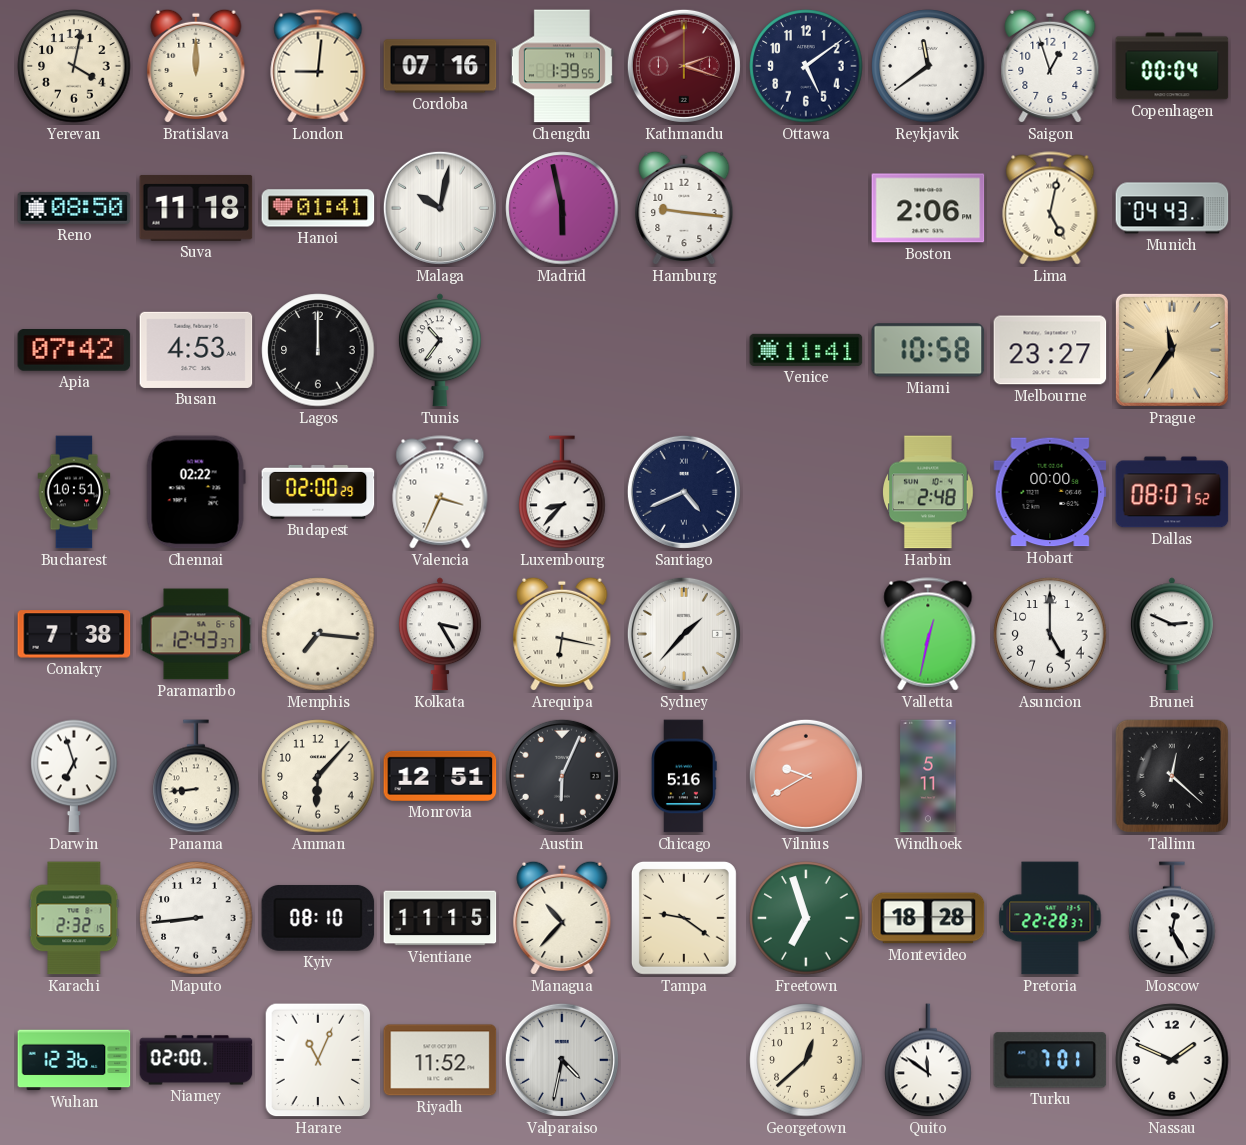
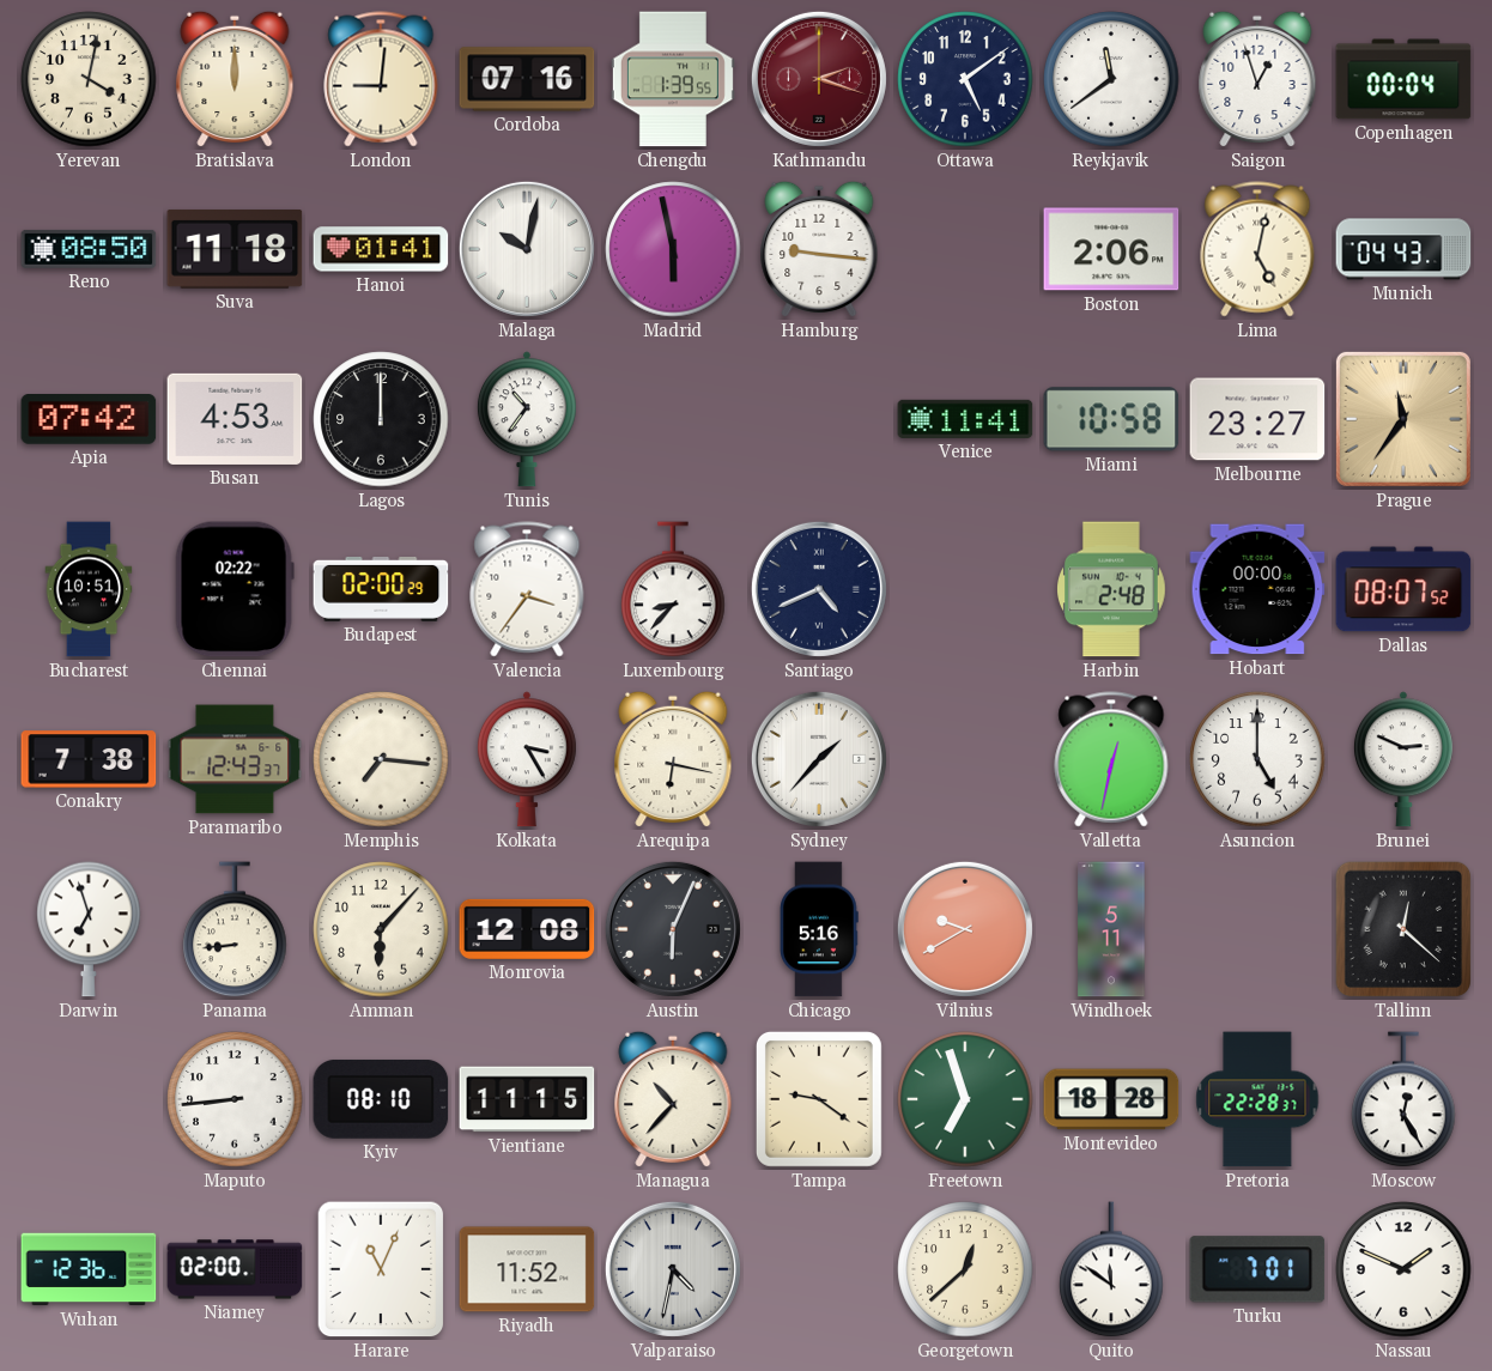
Valencia: 3:34 -> 3:36 (527, 589)
Monrovia: 12:51 -> 12:08 (527, 929)
Karachi: 2:32 -> none (74, 918)
